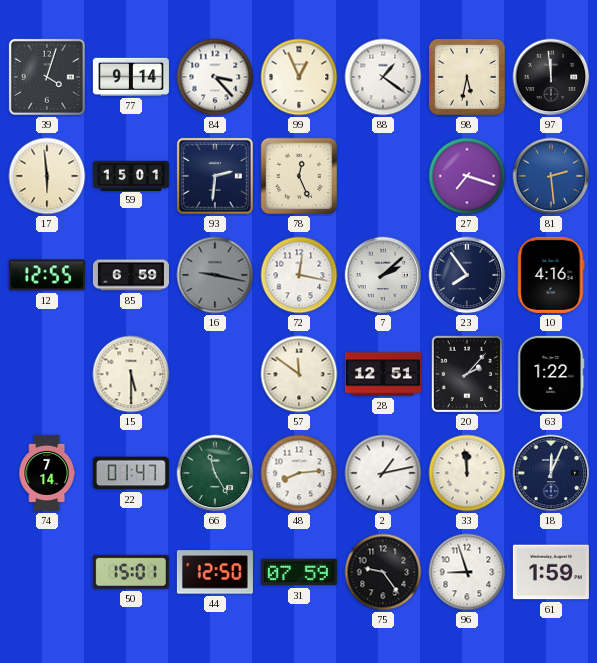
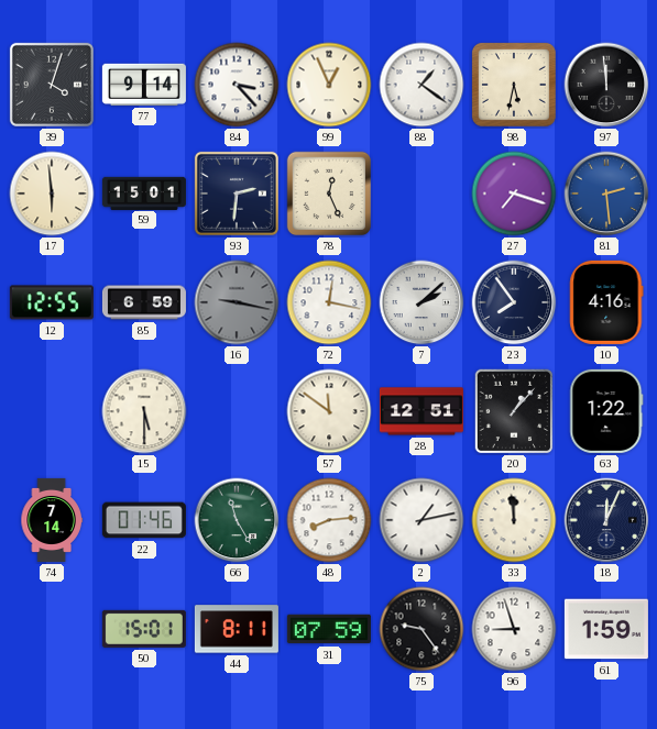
20: 2:07 -> 1:07 (514, 411)
22: 01:47 -> 01:46 (144, 520)
44: 12:50 -> 8:11 (237, 629)
